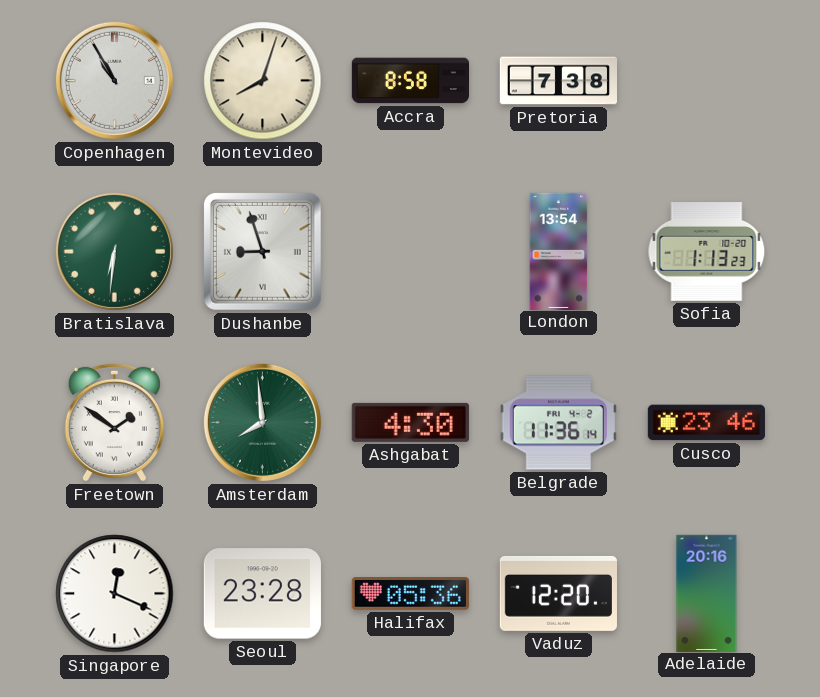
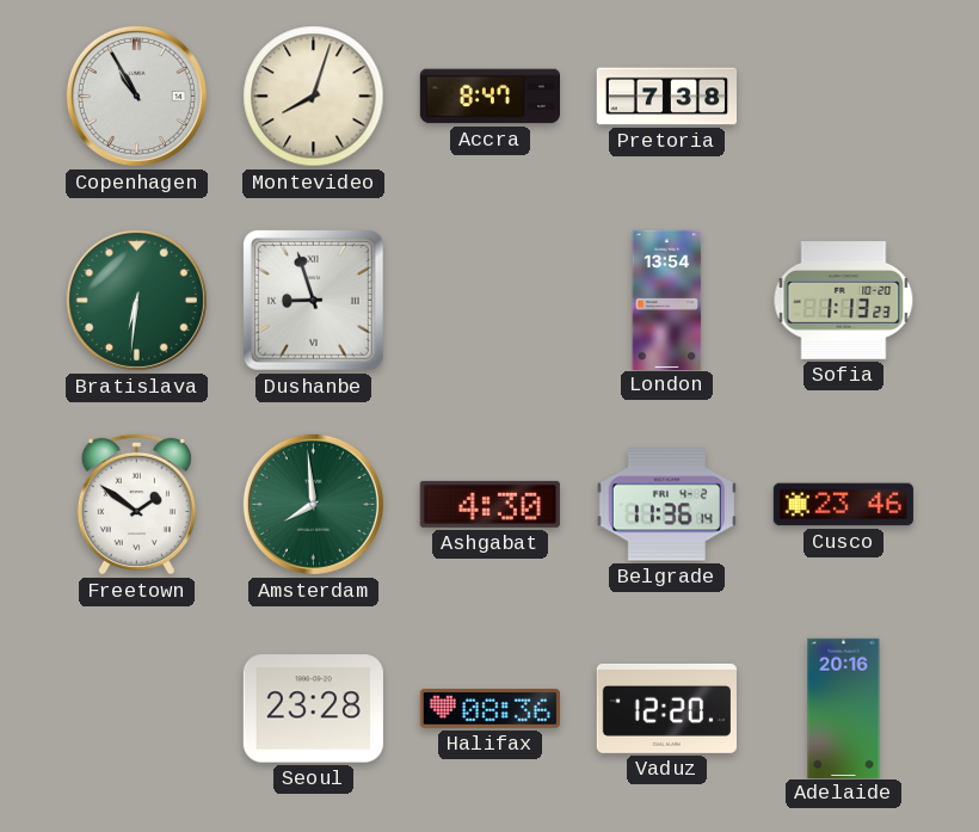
Accra: 8:58 -> 8:47 (489, 97)
Singapore: 12:19 -> none (115, 594)
Halifax: 05:36 -> 08:36 (489, 709)
